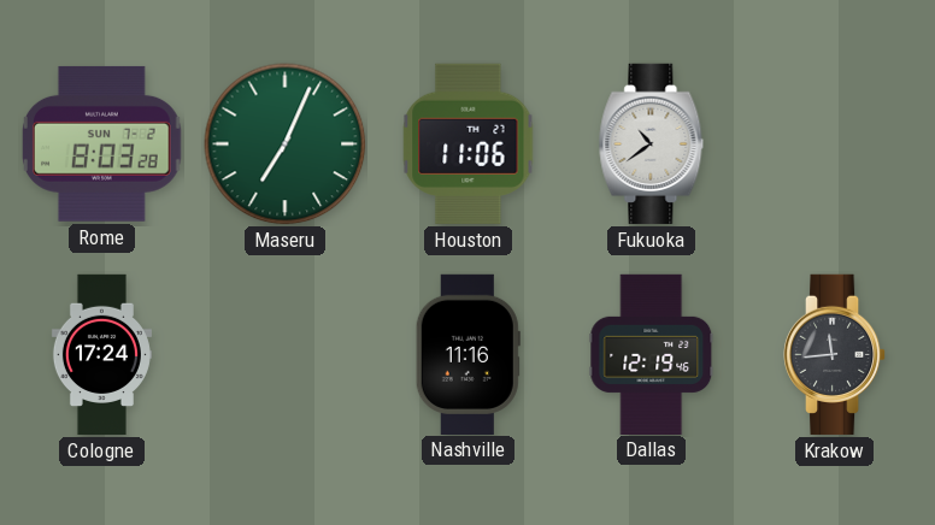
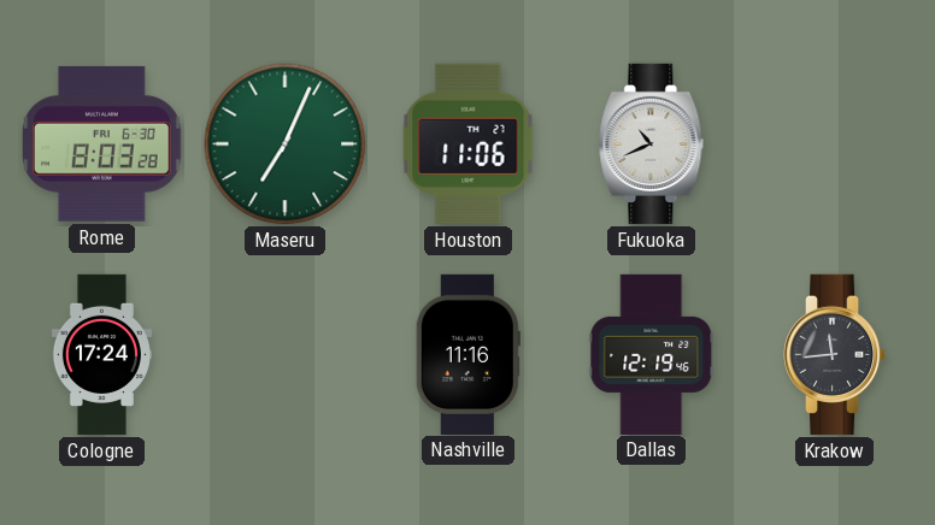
Rome date: SUN 7-2 -> FRI 6-30 (102, 143)
Fukuoka: 10:39 -> 10:41 (652, 143)
